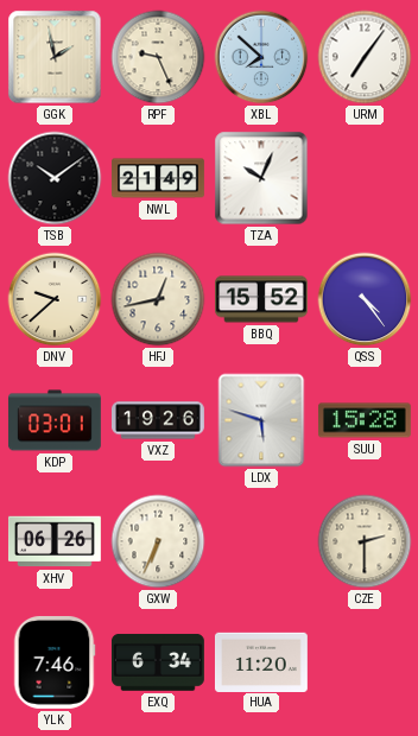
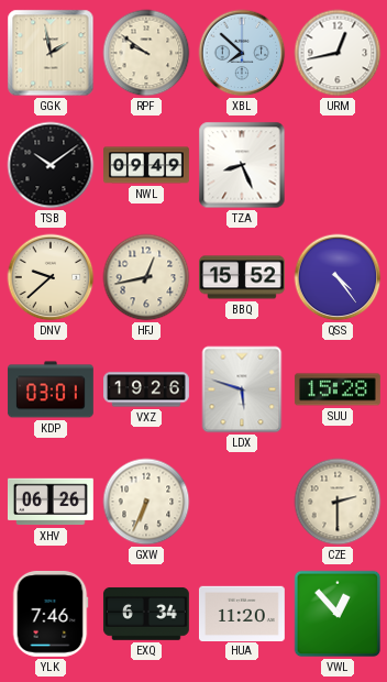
RPF: 9:26 -> 9:51 (146, 53)
URM: 7:06 -> 12:43 (338, 53)
NWL: 21:49 -> 09:49 (147, 165)
TZA: 10:04 -> 8:26 (242, 165)
VWL: none -> 12:53 (338, 614)
